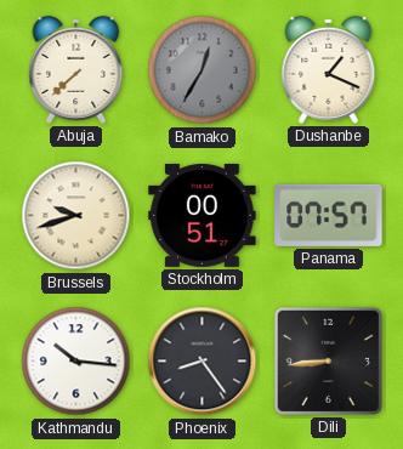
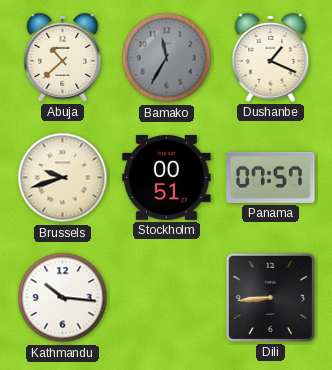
Abuja: 7:38 -> 10:38 (63, 57)
Bamako: 12:35 -> 11:35 (167, 58)
Phoenix: 8:24 -> none (203, 362)
